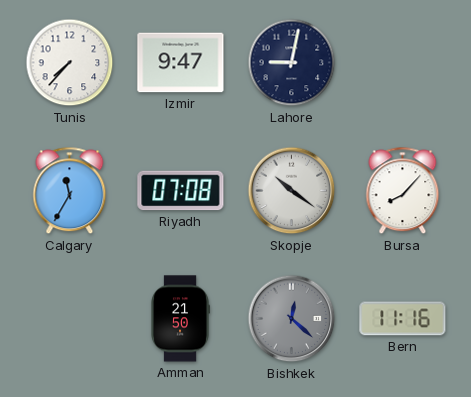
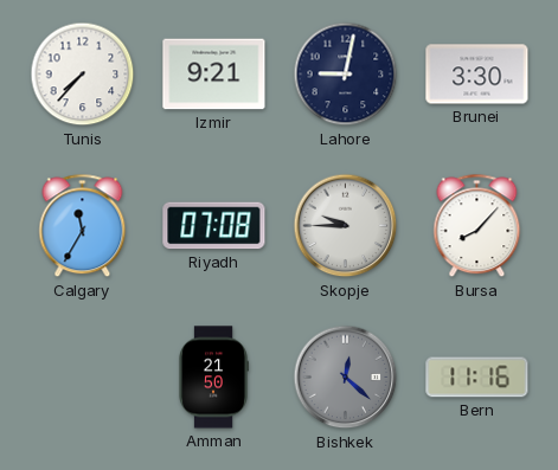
Izmir: 9:47 -> 9:21 (214, 75)
Brunei: none -> 3:30 (477, 75)
Skopje: 10:21 -> 9:45 (346, 226)
